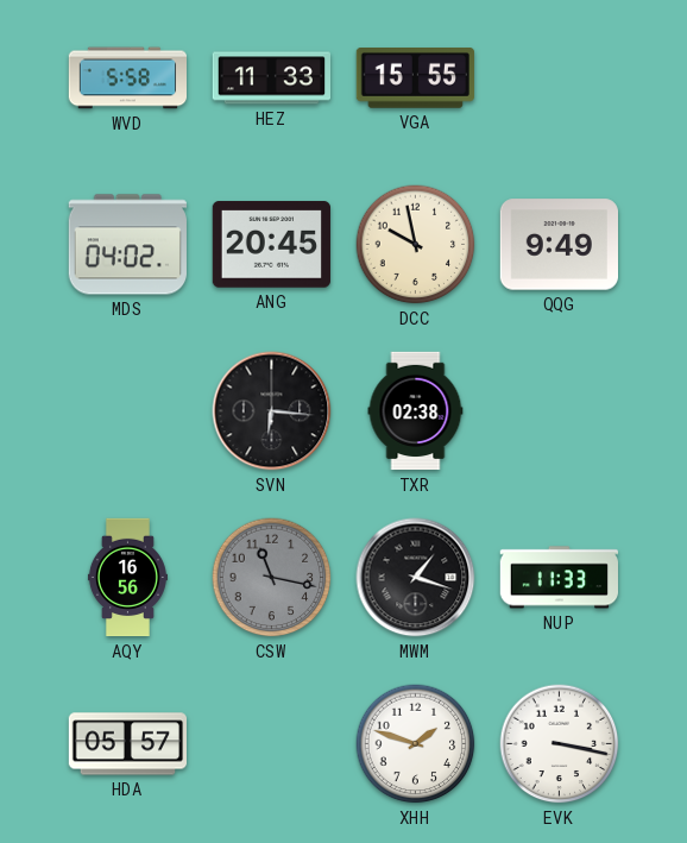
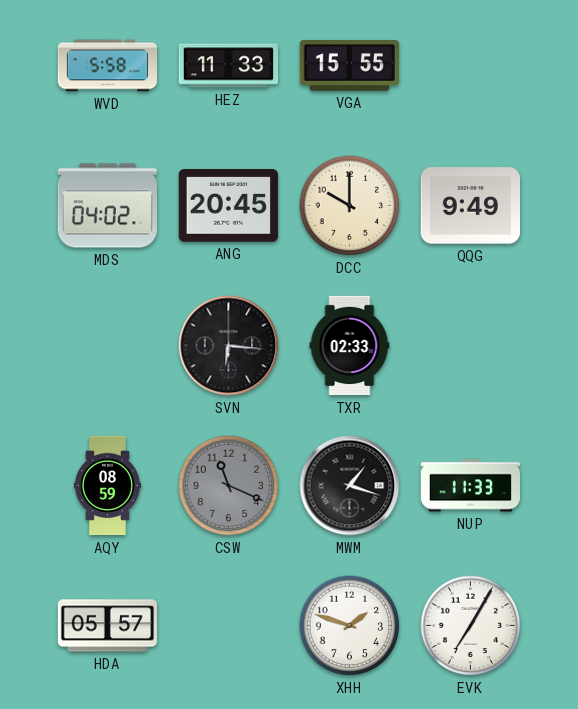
DCC: 9:58 -> 10:00 (350, 206)
TXR: 02:38 -> 02:33 (350, 346)
AQY: 16:56 -> 08:59 (107, 486)
CSW: 11:17 -> 11:19 (229, 486)
EVK: 3:17 -> 7:05 (471, 626)
